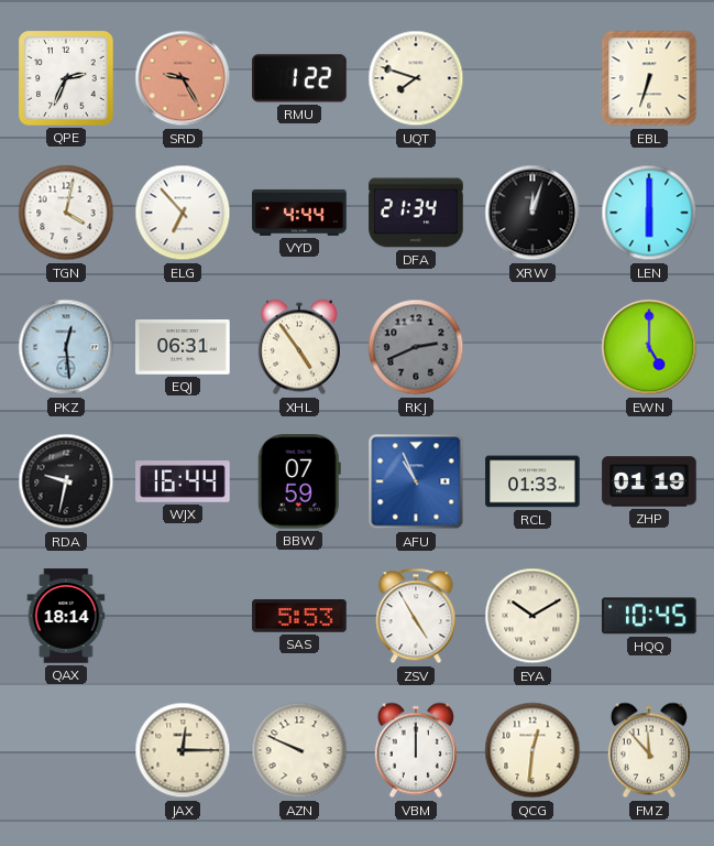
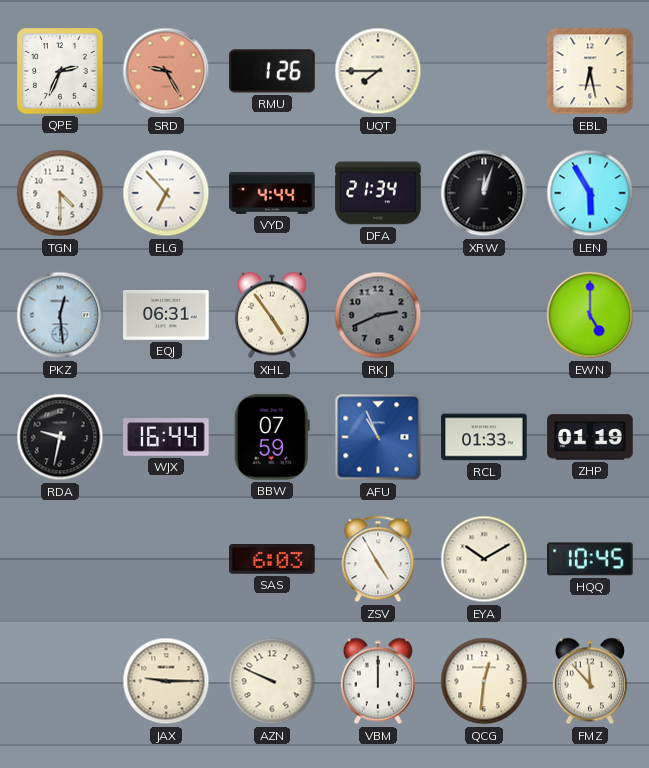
RMU: 1:22 -> 1:26 (272, 71)
UQT: 7:48 -> 7:45 (378, 71)
EBL: 6:33 -> 6:28 (590, 71)
TGN: 4:02 -> 4:30 (60, 193)
LEN: 6:00 -> 5:55 (590, 193)
QAX: 18:14 -> none (66, 616)
SAS: 5:53 -> 6:03 (272, 560)
JAX: 12:15 -> 9:15 (166, 681)
